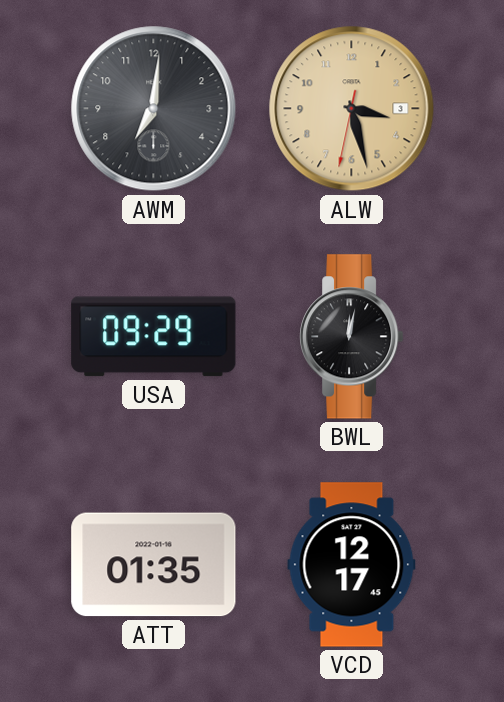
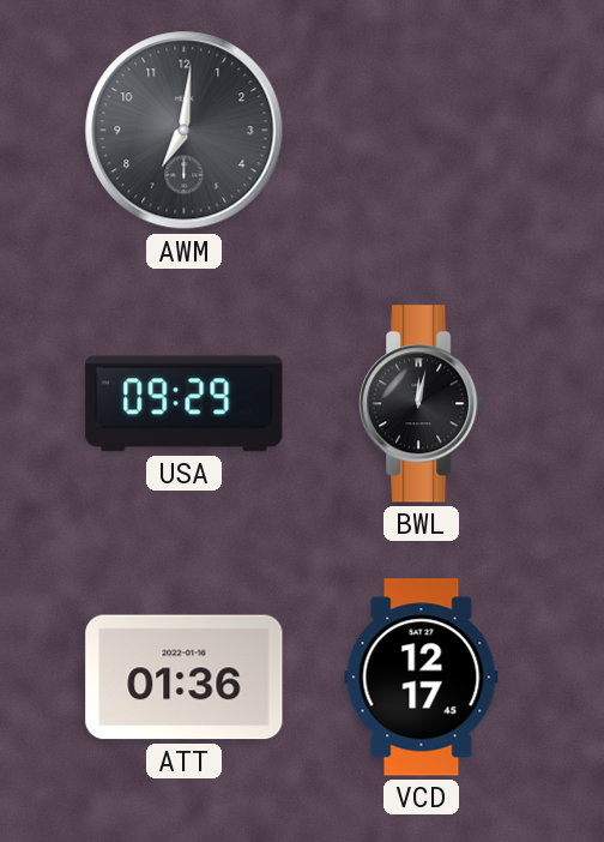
ALW: 3:27 -> none (352, 109)
ATT: 01:35 -> 01:36 (185, 678)
